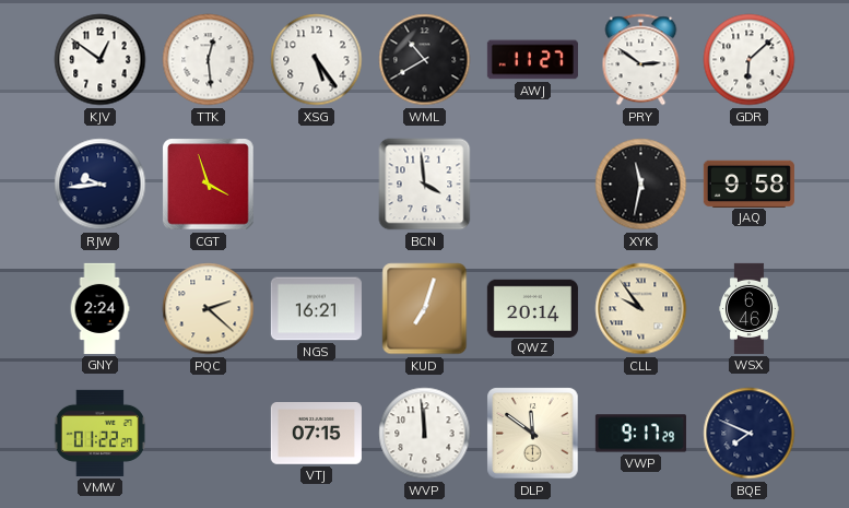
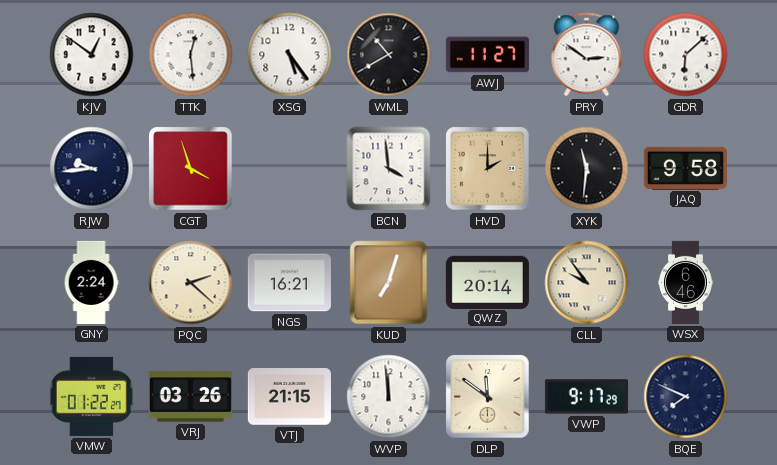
HVD: none -> 2:00 (488, 169)
XYK: 11:32 -> 11:31 (587, 169)
VRJ: none -> 03:26 (190, 397)
VTJ: 07:15 -> 21:15 (289, 397)
